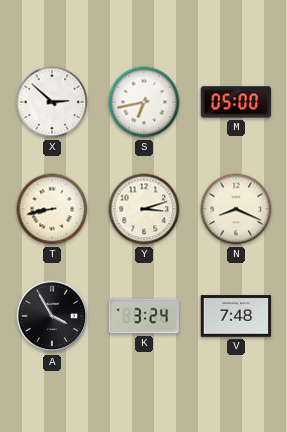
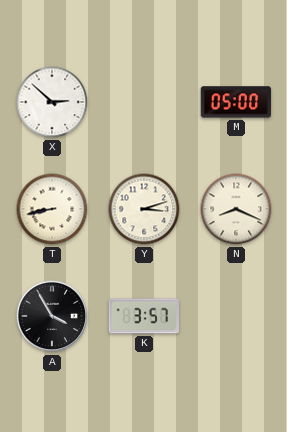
S: 6:43 -> none (144, 102)
K: 3:24 -> 3:57 (144, 316)
V: 7:48 -> none (236, 316)
